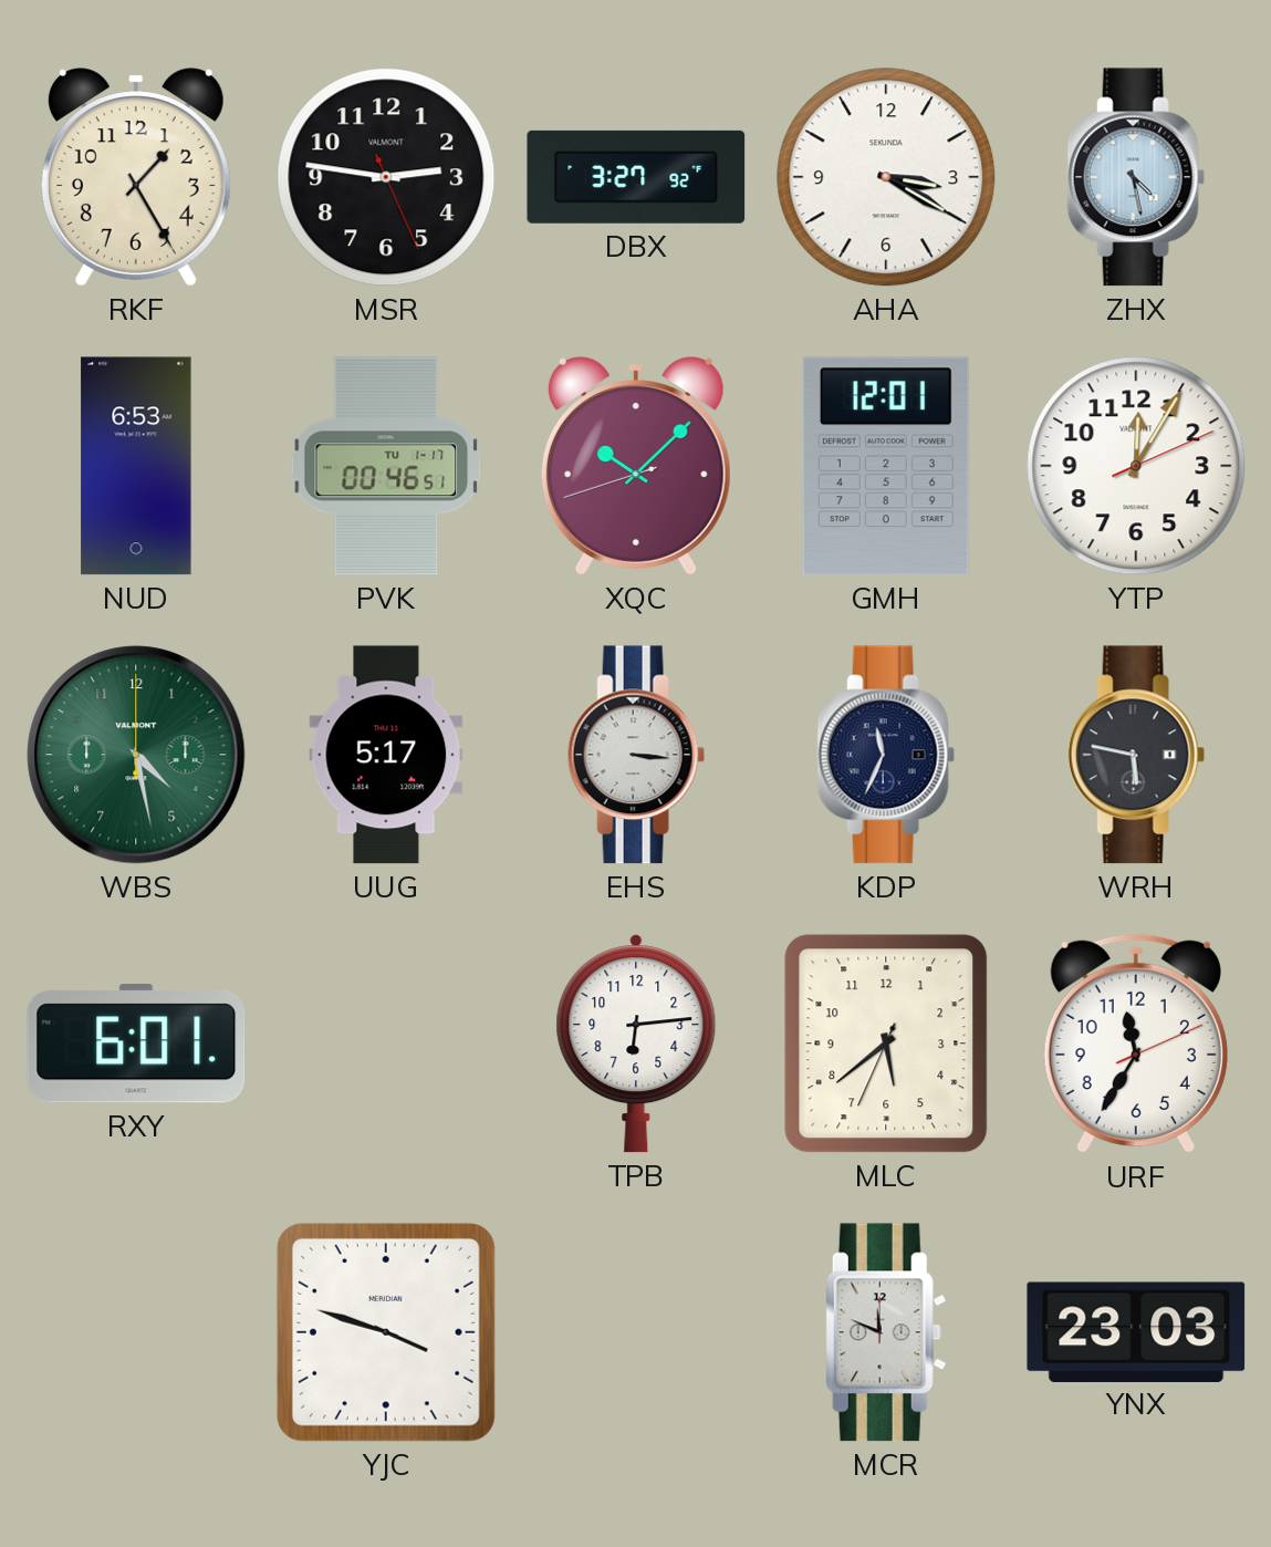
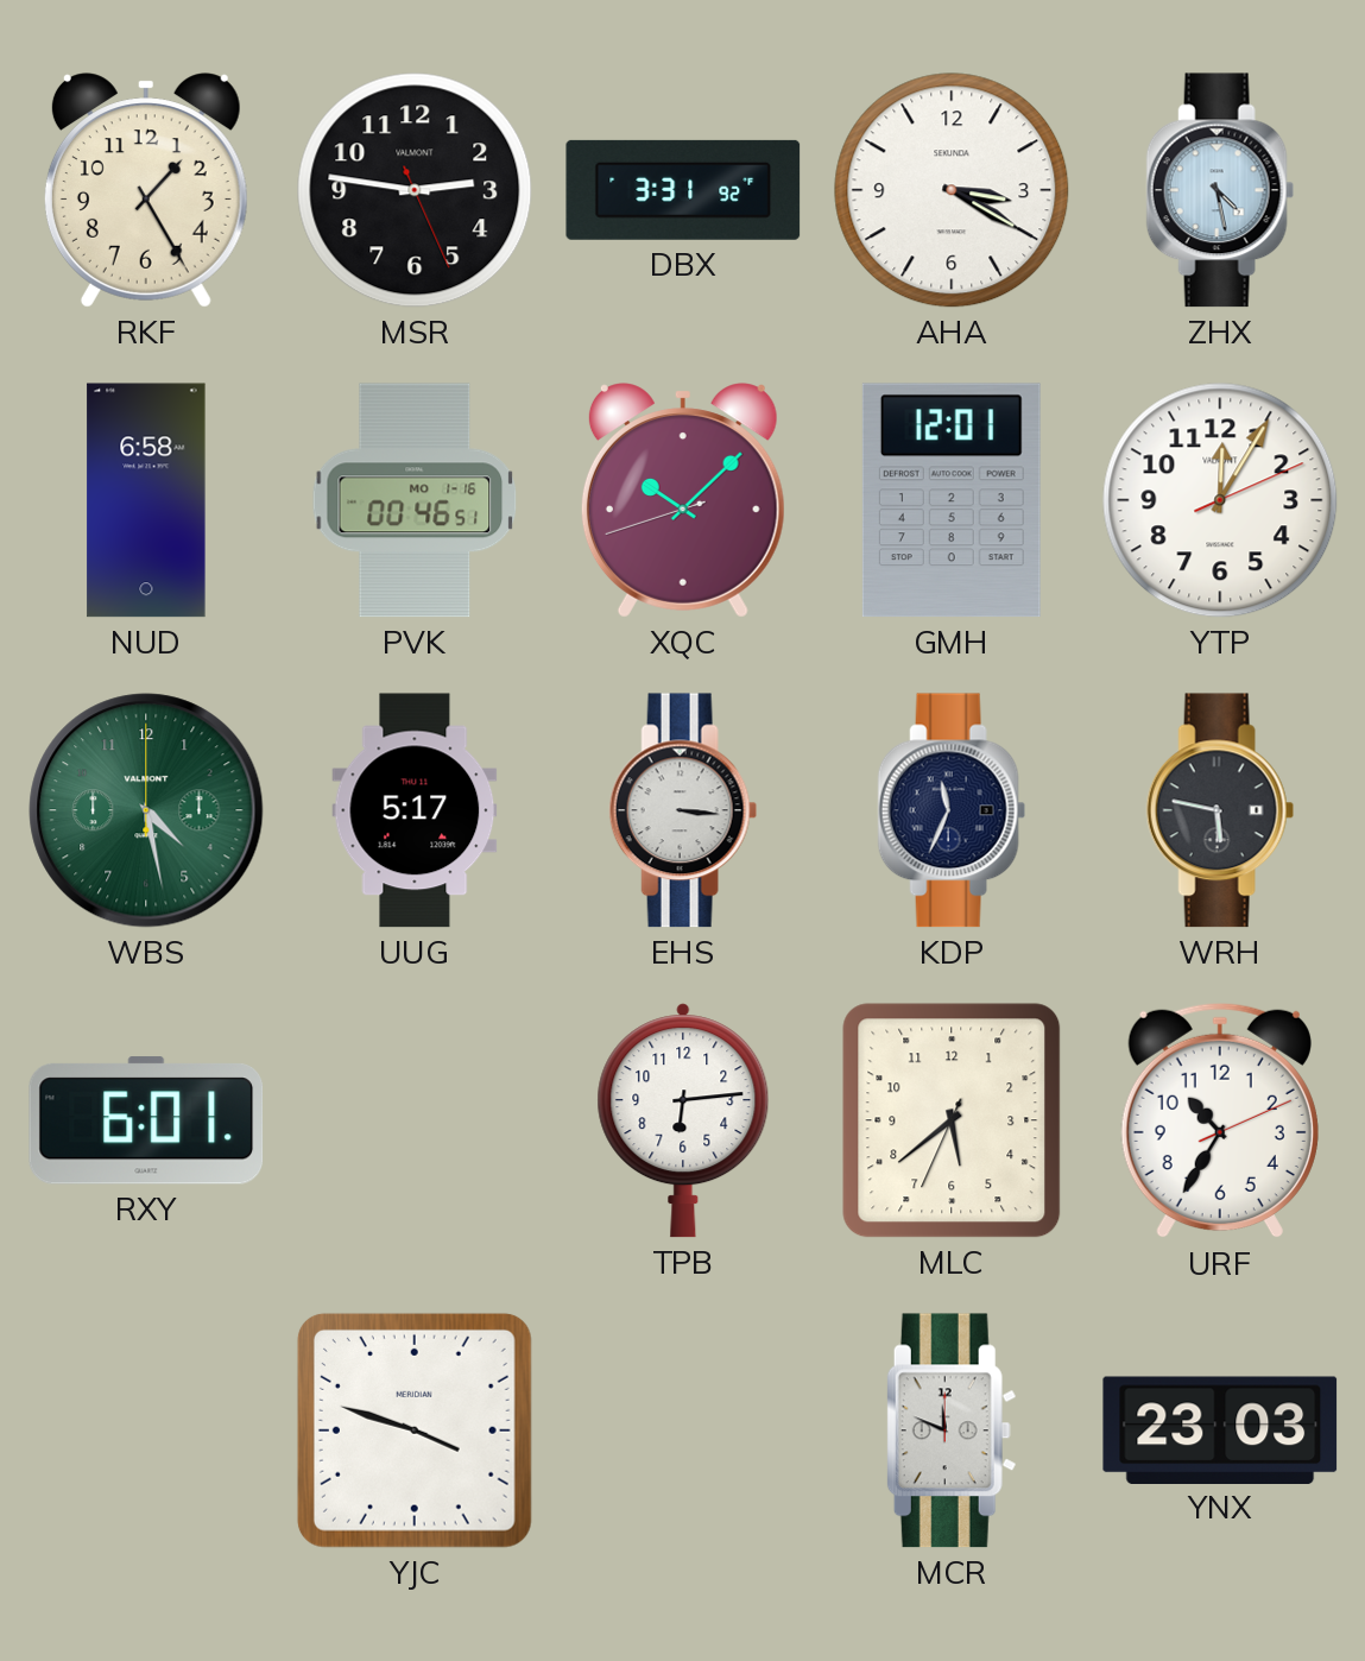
DBX: 3:27 -> 3:31 (683, 190)
NUD: 6:53 -> 6:58 (146, 500)
PVK date: TU 1-17 -> MO 1-16 (415, 500)
URF: 11:35 -> 10:35 (1220, 1120)
